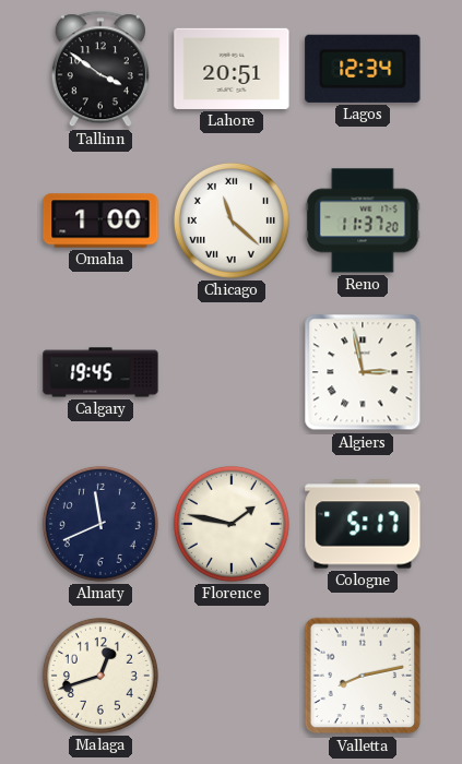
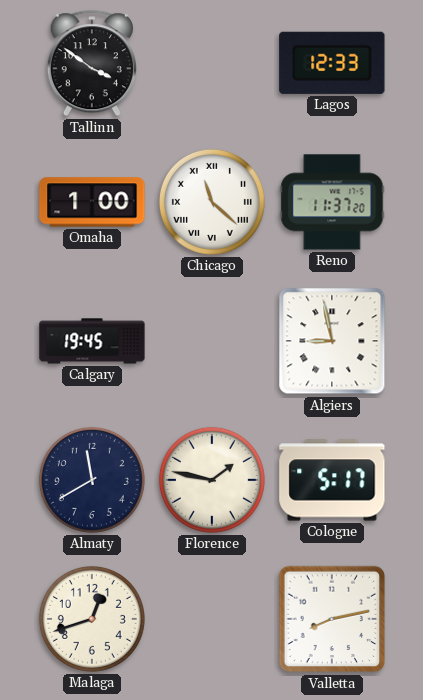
Lahore: 20:51 -> none (232, 69)
Lagos: 12:34 -> 12:33 (332, 63)
Algiers: 2:58 -> 8:58 (332, 341)
Almaty: 11:41 -> 11:40 (92, 480)
